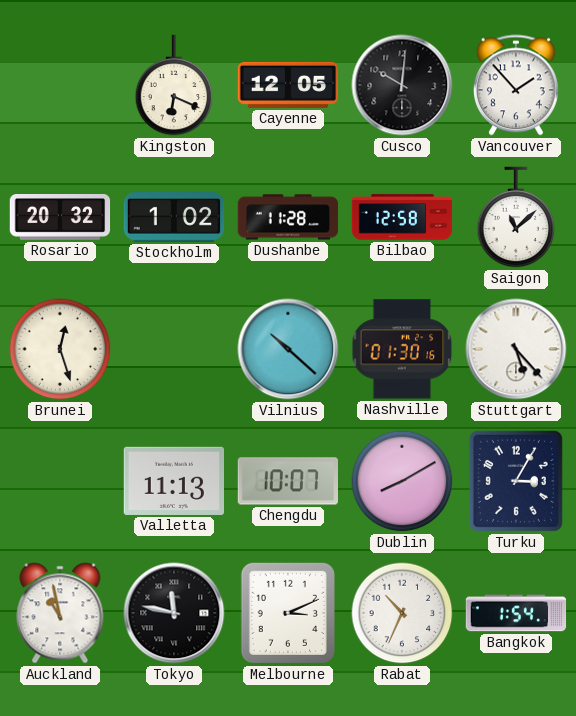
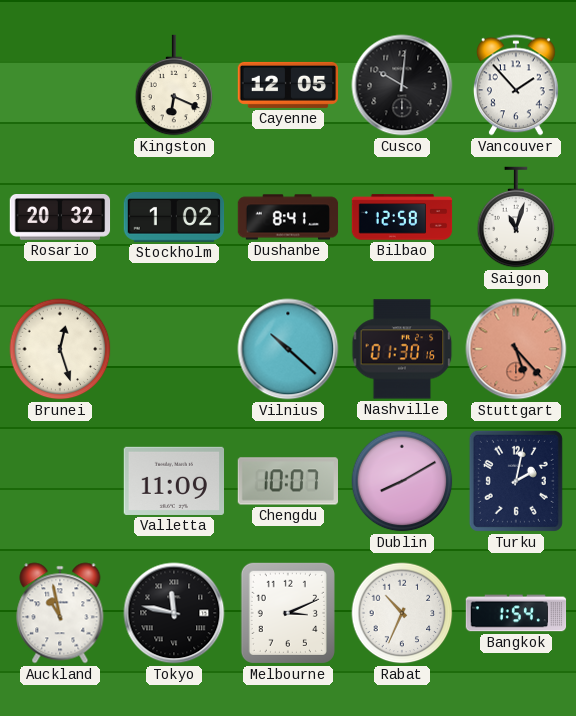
Dushanbe: 11:28 -> 8:41 (288, 217)
Saigon: 11:08 -> 11:03 (516, 217)
Stuttgart dial: white -> salmon (516, 349)
Valletta: 11:13 -> 11:09 (173, 481)
Turku: 3:05 -> 2:02 (516, 481)
